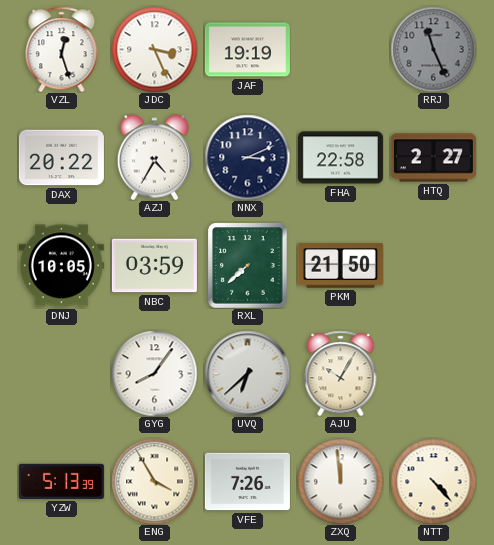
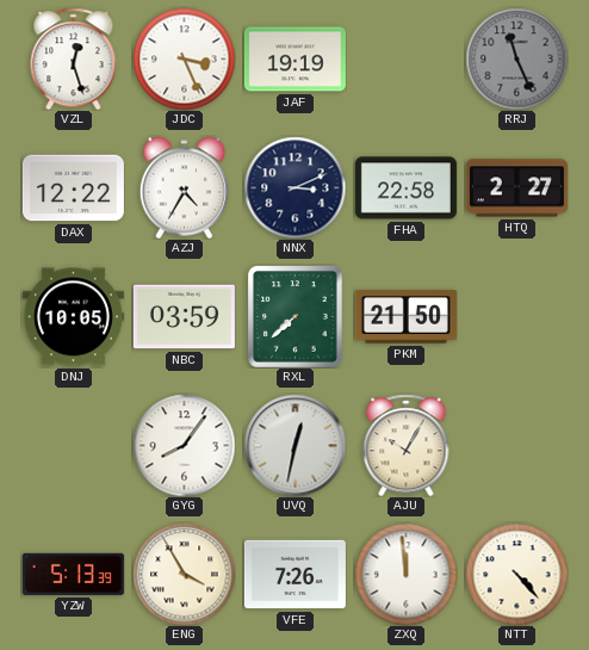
DAX: 20:22 -> 12:22 (73, 188)
UVQ: 6:38 -> 12:32 (294, 445)
